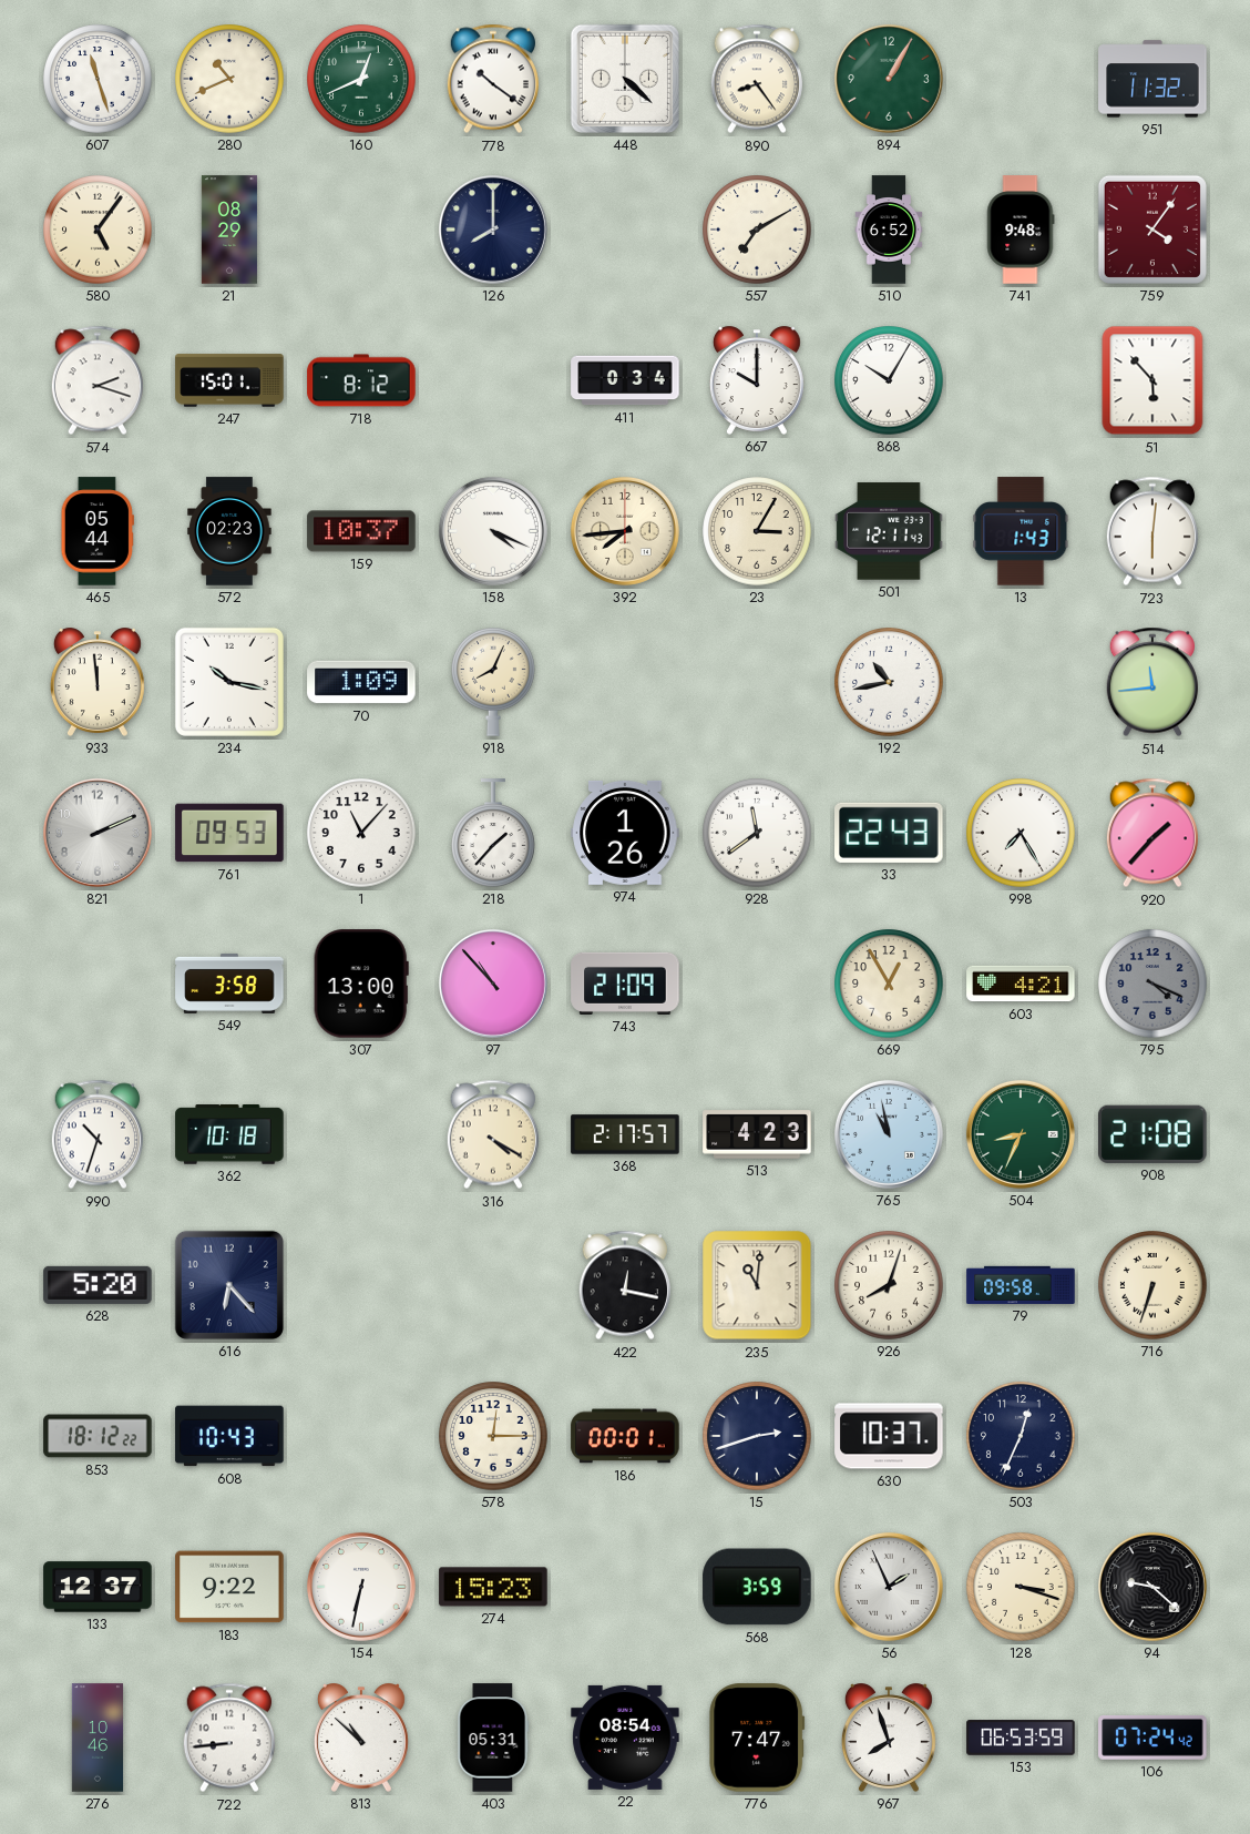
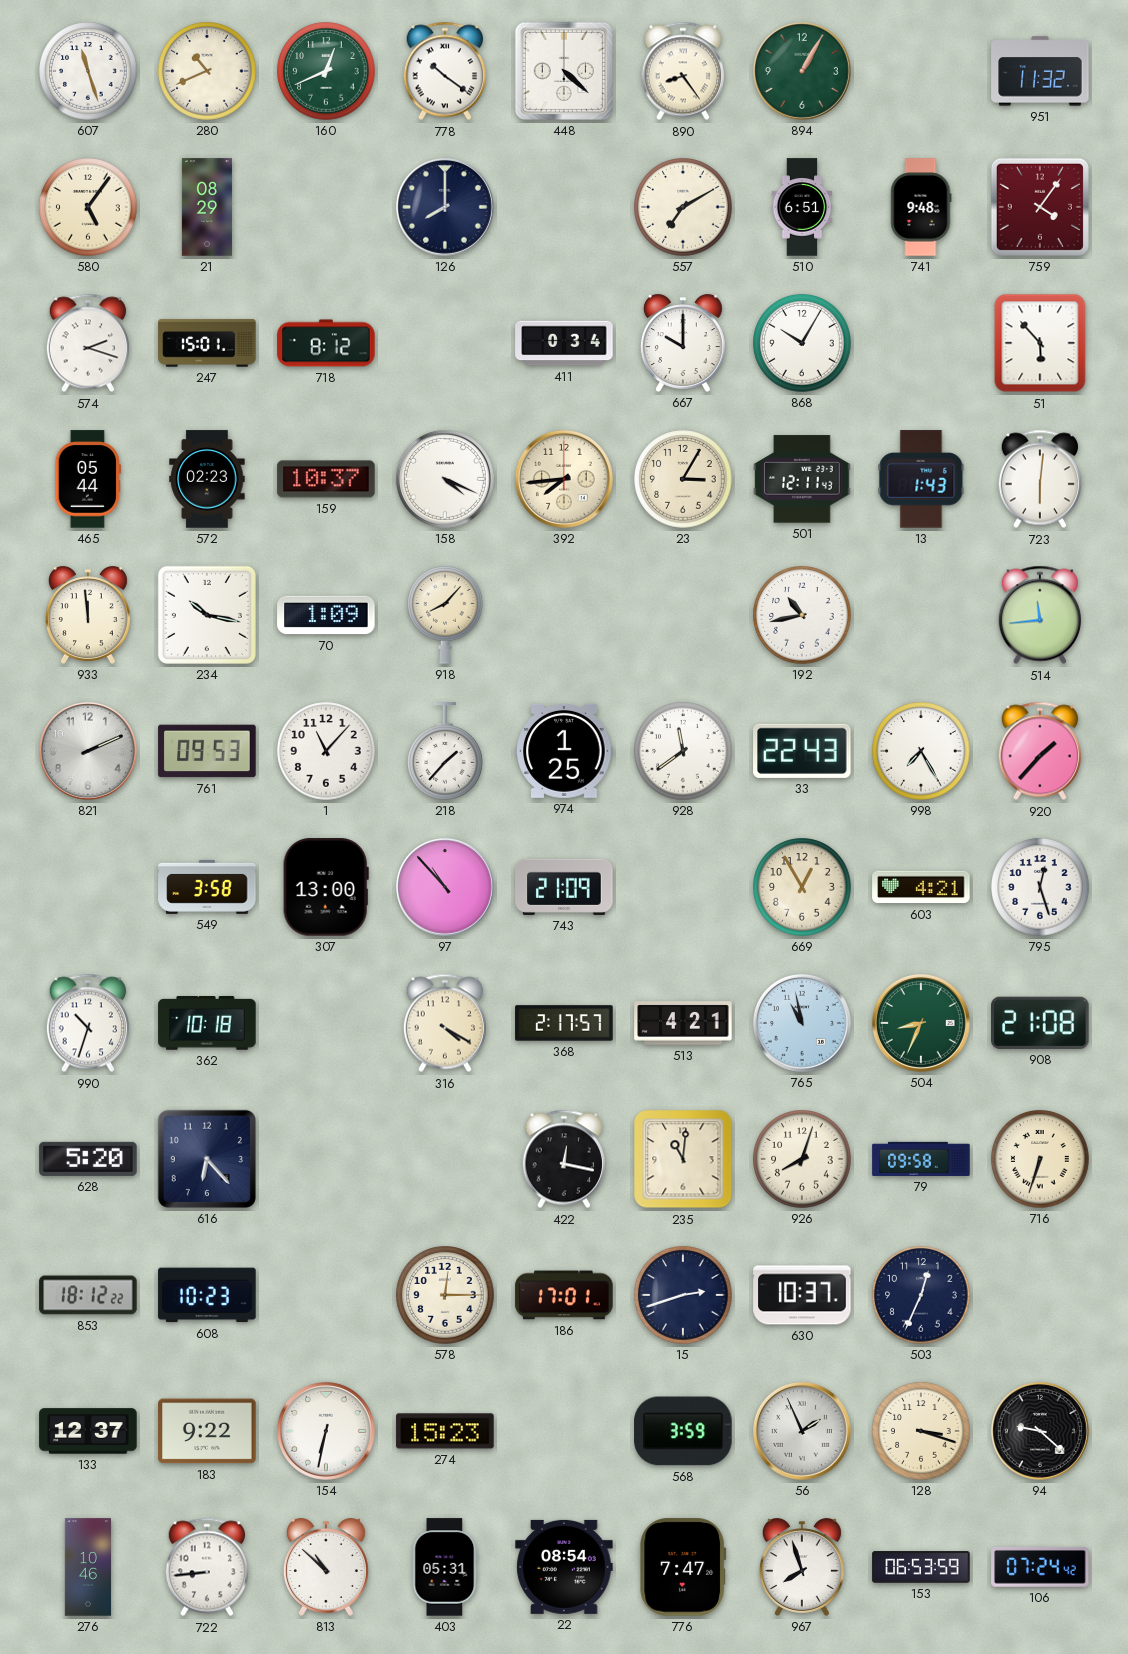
510: 6:52 -> 6:51 (802, 207)
918: 8:04 -> 8:07 (445, 616)
974: 1:26 -> 1:25 (564, 751)
795: 4:19 -> 12:27 (1040, 887)
795 dial: grey -> white (1040, 887)
513: 4:23 -> 4:21 (683, 1023)
608: 10:43 -> 10:23 (207, 1295)
186: 00:01 -> 17:01 (564, 1295)
